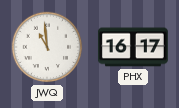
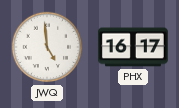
JWQ: 10:59 -> 4:59 (47, 47)
